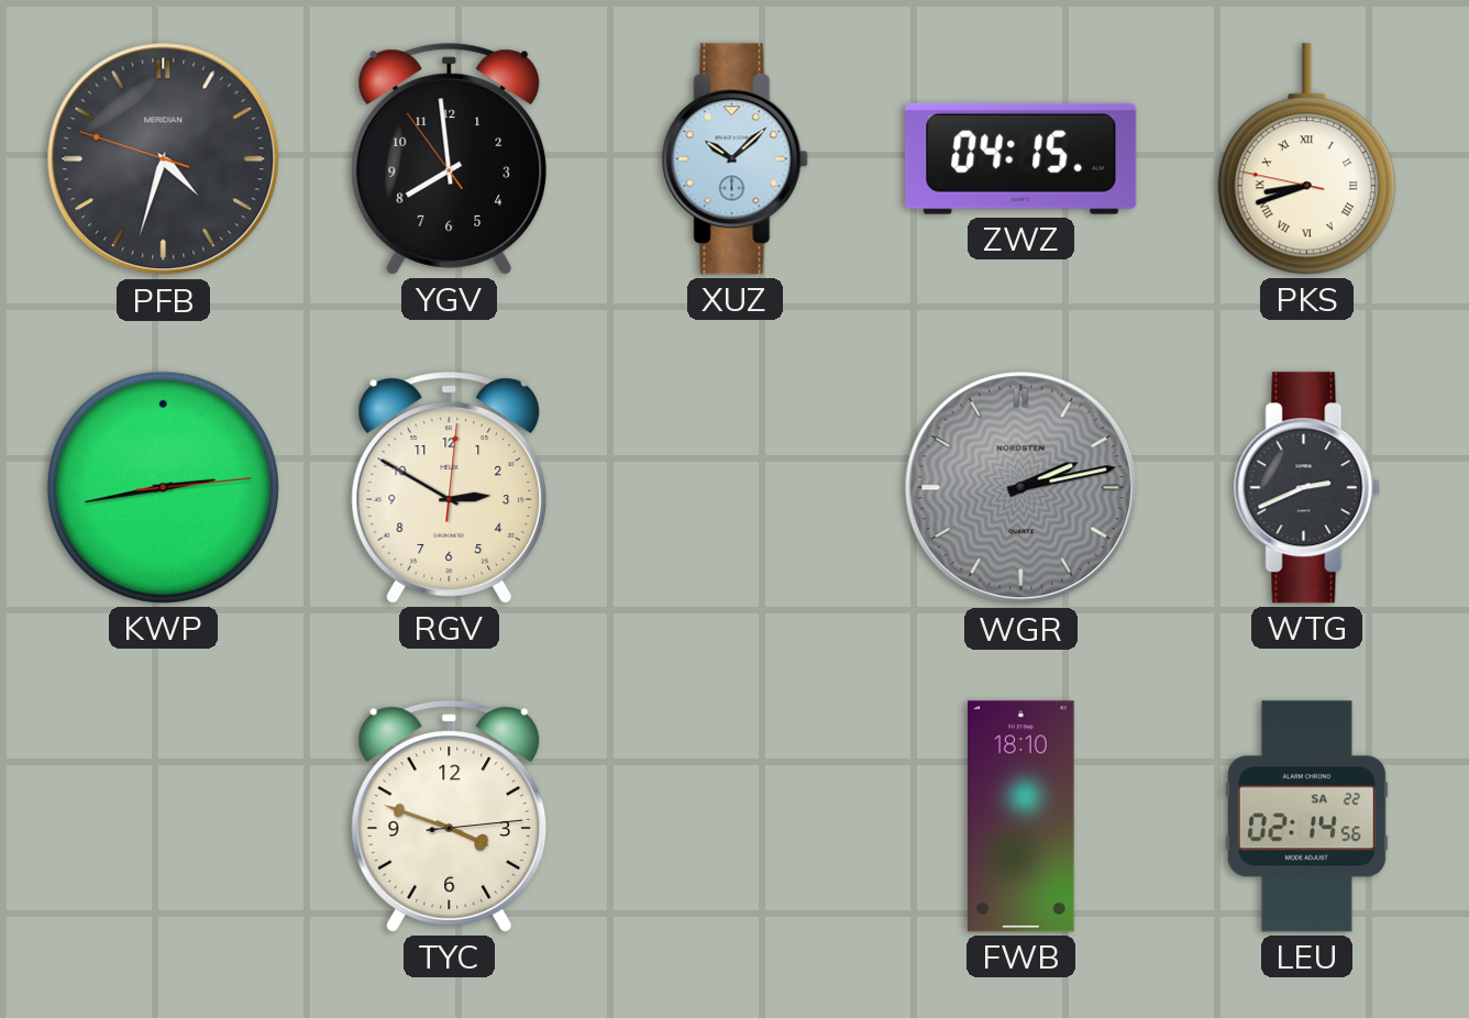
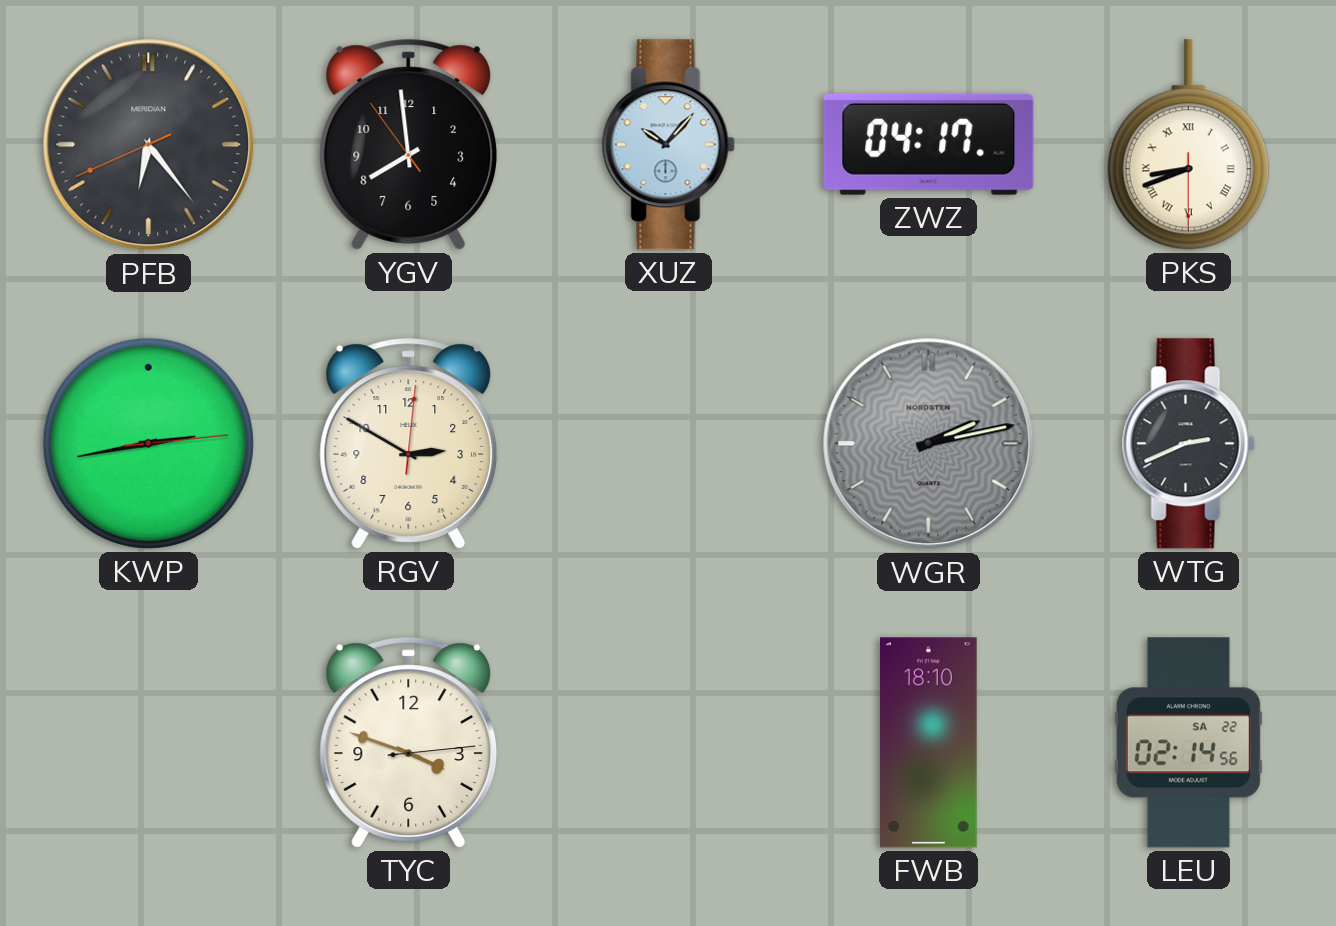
PFB: 4:32 -> 6:23 (149, 145)
XUZ: 10:08 -> 10:07 (668, 145)
ZWZ: 04:15 -> 04:17 (929, 144)
PKS: 8:41:47 -> 8:41:30 (1188, 145)
